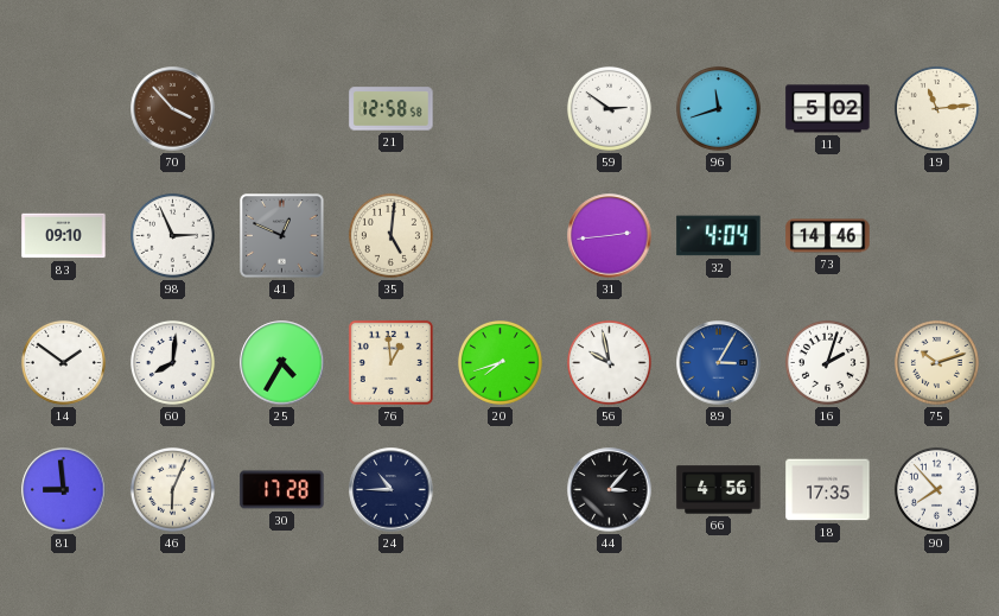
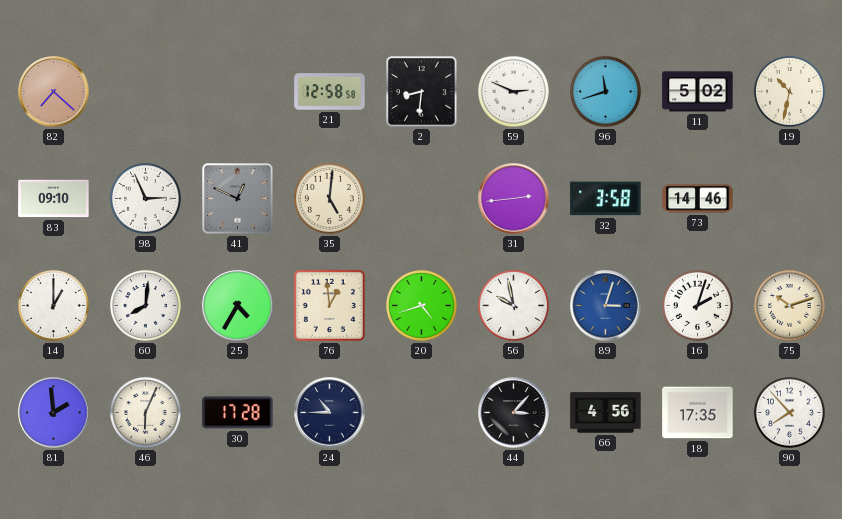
82: none -> 7:22 (54, 92)
70: 3:53 -> none (173, 109)
2: none -> 8:31 (422, 92)
59: 2:51 -> 2:49 (513, 91)
19: 11:14 -> 10:32 (789, 91)
32: 4:04 -> 3:58 (606, 199)
14: 1:51 -> 1:00 (53, 305)
20: 7:42 -> 4:42 (421, 305)
89: 3:05 -> 3:03 (606, 306)
81: 8:59 -> 1:59 (54, 413)
